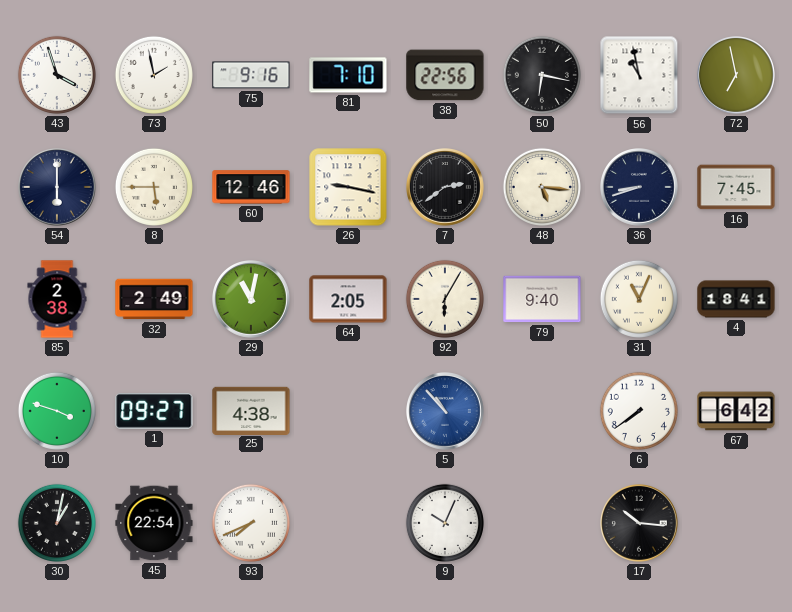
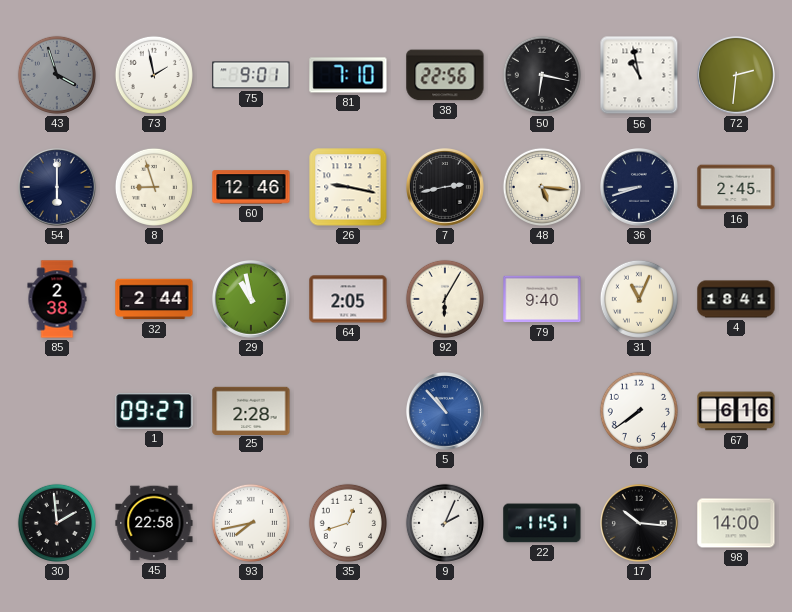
43 dial: white -> grey (57, 75)
75: 9:16 -> 9:01 (251, 75)
72: 6:58 -> 2:31 (737, 76)
8: 5:45 -> 8:57 (154, 187)
7: 2:39 -> 2:43 (446, 188)
16: 7:45 -> 2:45 (736, 187)
32: 2:49 -> 2:44 (154, 299)
29: 11:02 -> 10:58 (252, 300)
10: 3:48 -> none (57, 411)
25: 4:38 -> 2:28 (251, 410)
67: 6:42 -> 6:16 (736, 411)
30: 1:02 -> 1:59 (57, 523)
45: 22:54 -> 22:58 (154, 523)
93: 7:41 -> 7:43 (251, 523)
35: none -> 12:42 (348, 523)
9: 10:04 -> 2:04 (445, 523)
22: none -> 11:51 (542, 523)
98: none -> 14:00 (736, 523)
